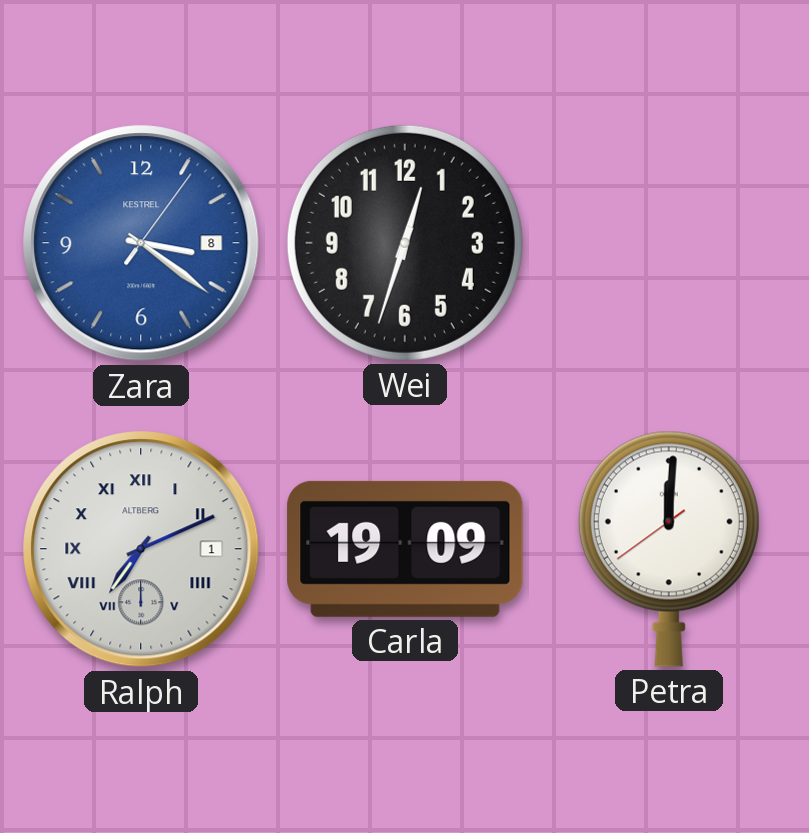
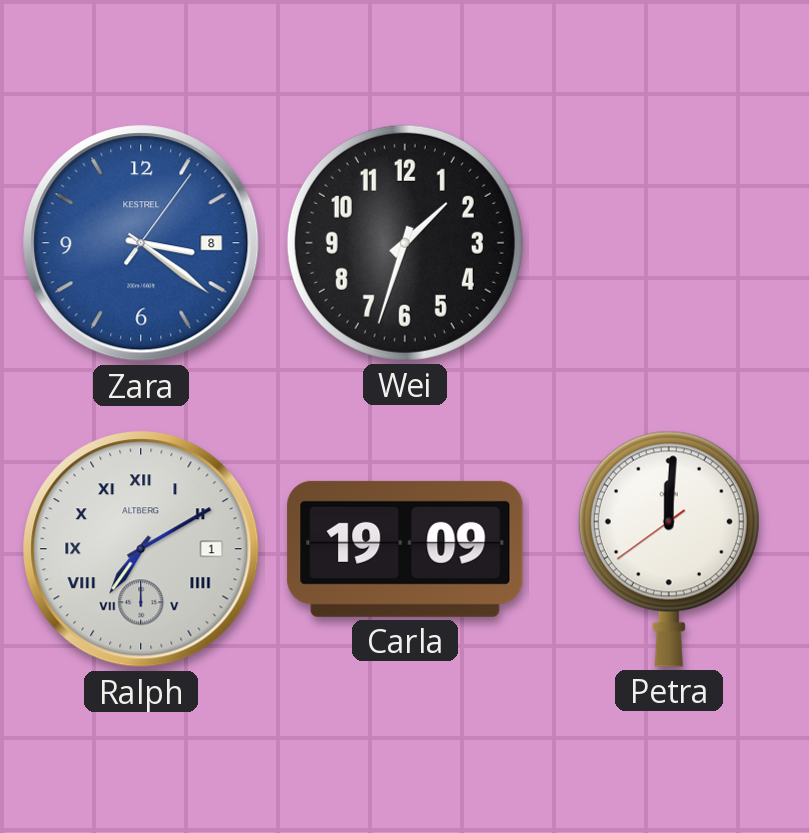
Wei: 12:33 -> 1:33 (405, 243)
Ralph: 7:11 -> 7:10 (141, 549)
